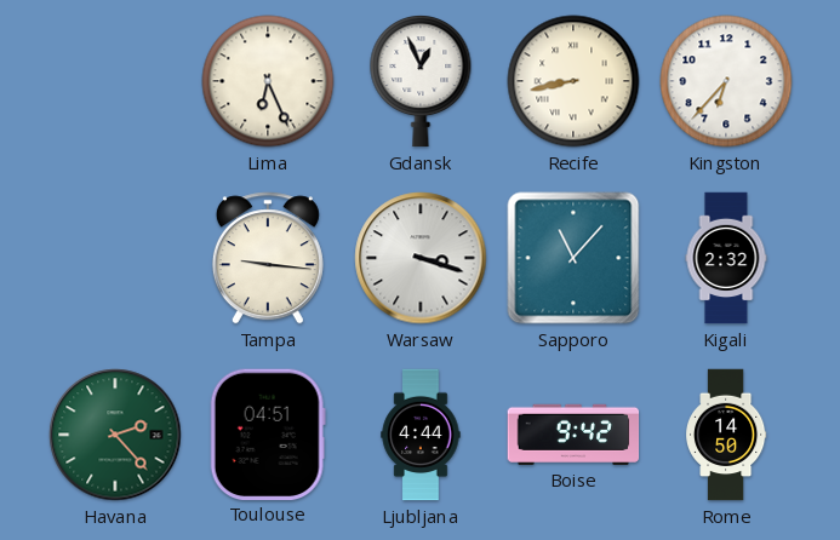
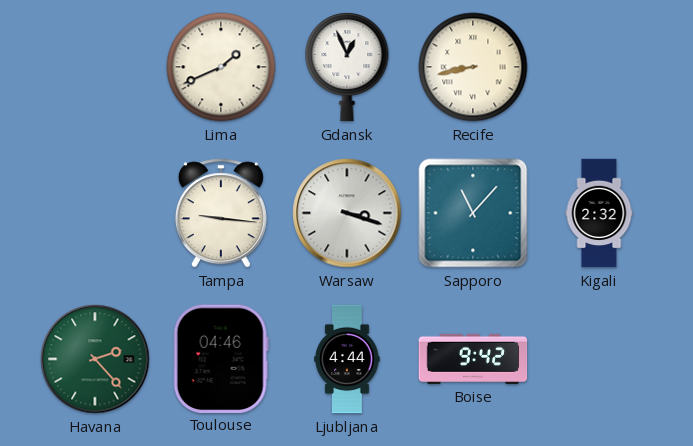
Lima: 6:26 -> 1:41 (221, 67)
Kingston: 6:37 -> none (726, 81)
Toulouse: 04:51 -> 04:46 (221, 358)
Rome: 14:50 -> none (727, 435)
